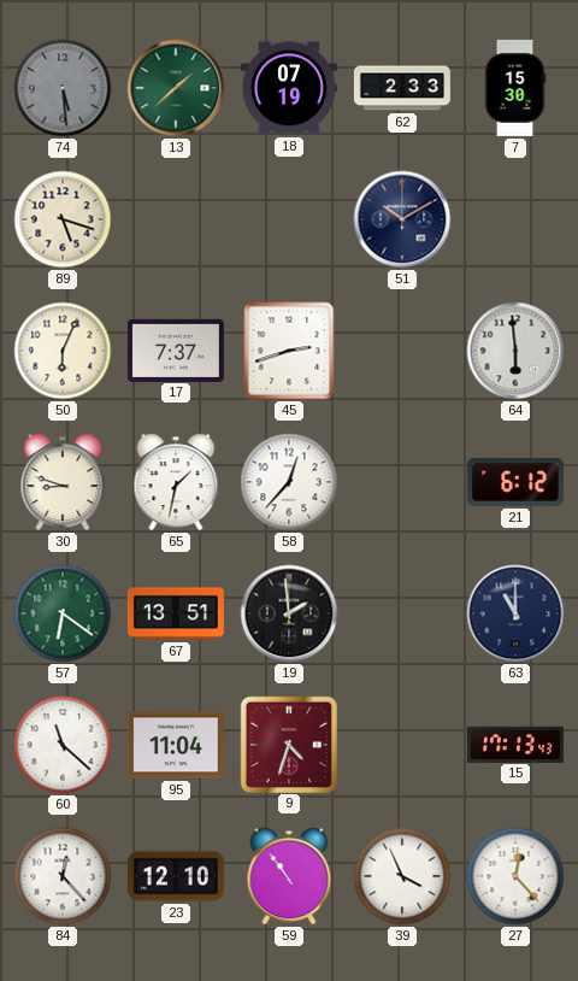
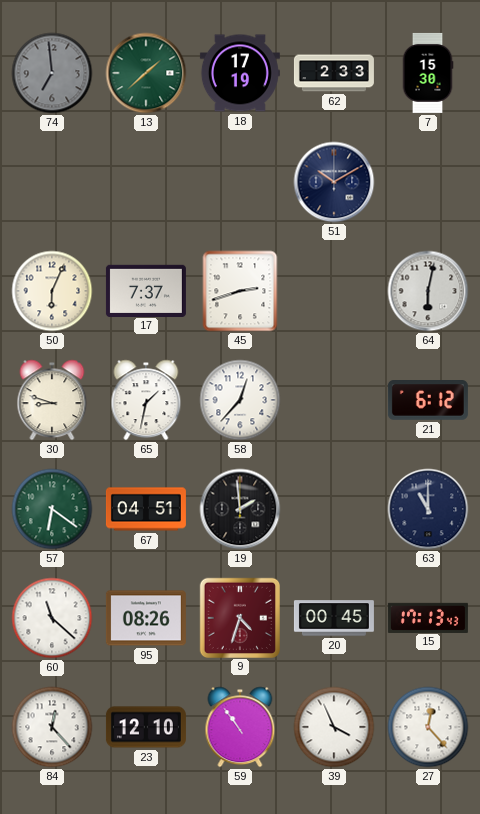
74: 5:29 -> 6:59 (52, 73)
18: 07:19 -> 17:19 (240, 73)
89: 5:18 -> none (63, 219)
64: 5:59 -> 6:02 (428, 291)
67: 13:51 -> 04:51 (146, 509)
95: 11:04 -> 08:26 (146, 618)
20: none -> 00:45 (334, 618)
